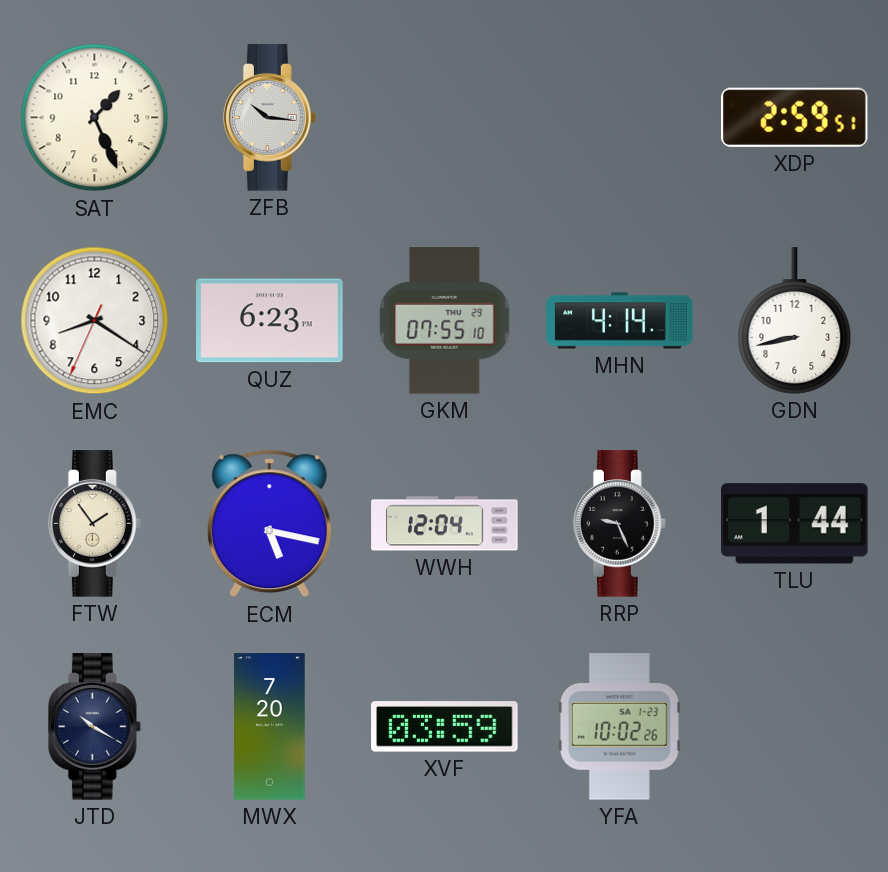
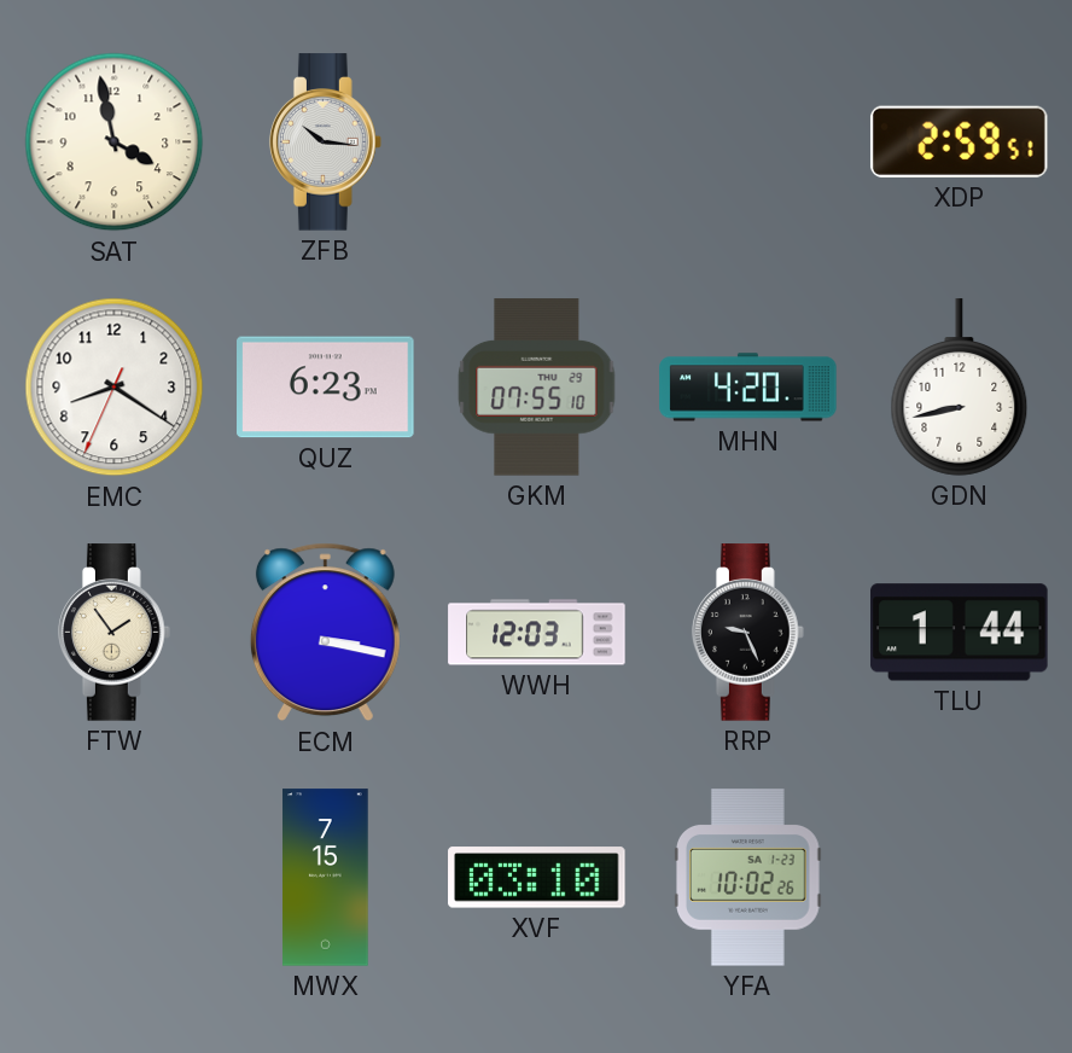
SAT: 1:26 -> 3:58 (115, 142)
MHN: 4:14 -> 4:20 (748, 388)
ECM: 5:17 -> 3:17 (325, 633)
WWH: 12:04 -> 12:03 (537, 633)
JTD: 10:20 -> none (95, 727)
MWX: 7:20 -> 7:15 (326, 878)
XVF: 03:59 -> 03:10 (537, 878)
